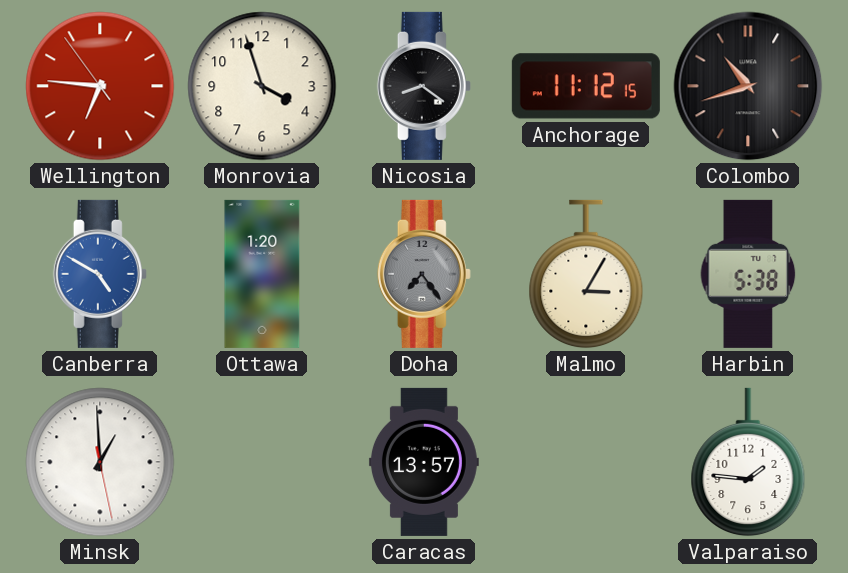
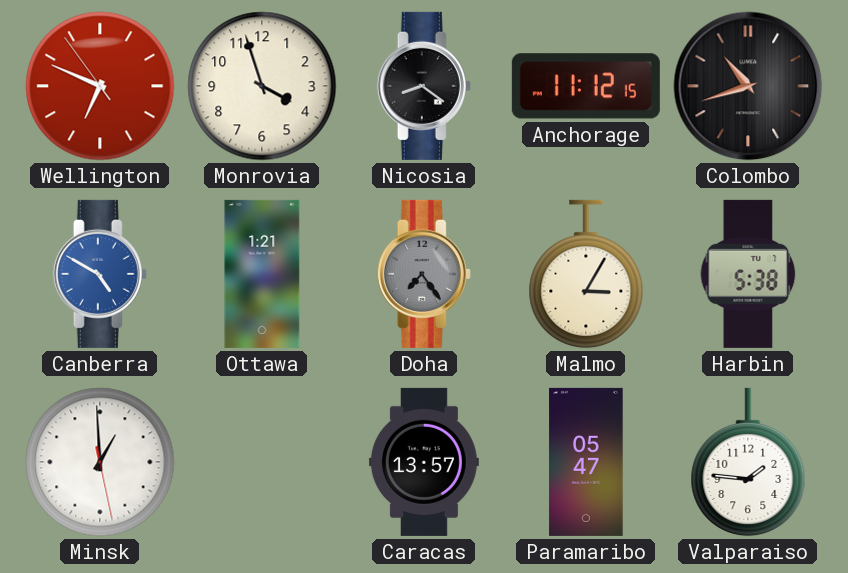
Wellington: 6:45 -> 6:48 (100, 86)
Ottawa: 1:20 -> 1:21 (262, 274)
Paramaribo: none -> 05:47 (586, 462)
